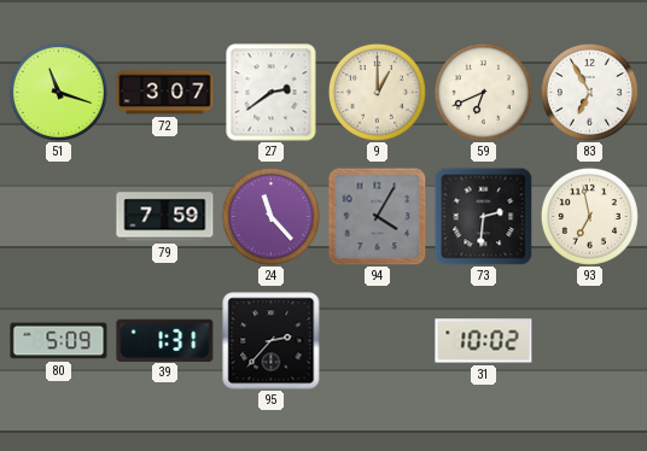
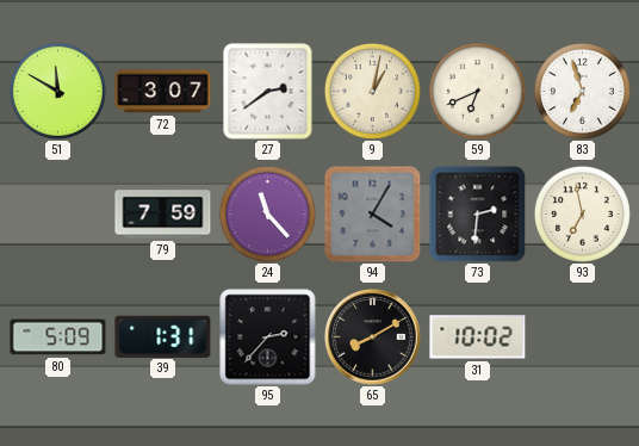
51: 11:18 -> 11:50 (57, 91)
9: 1:00 -> 1:02 (372, 91)
83: 6:55 -> 6:57 (582, 91)
65: none -> 8:10 (373, 337)
